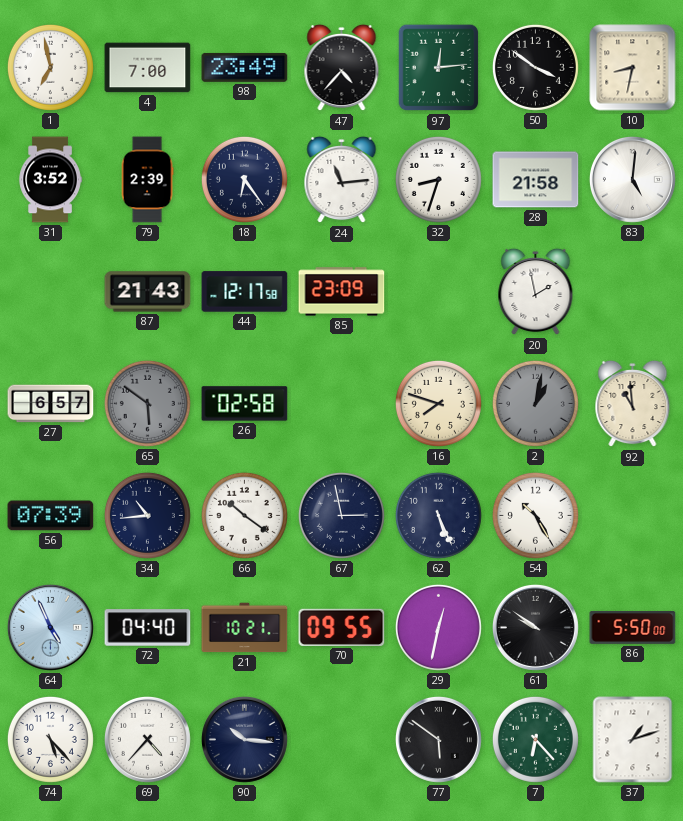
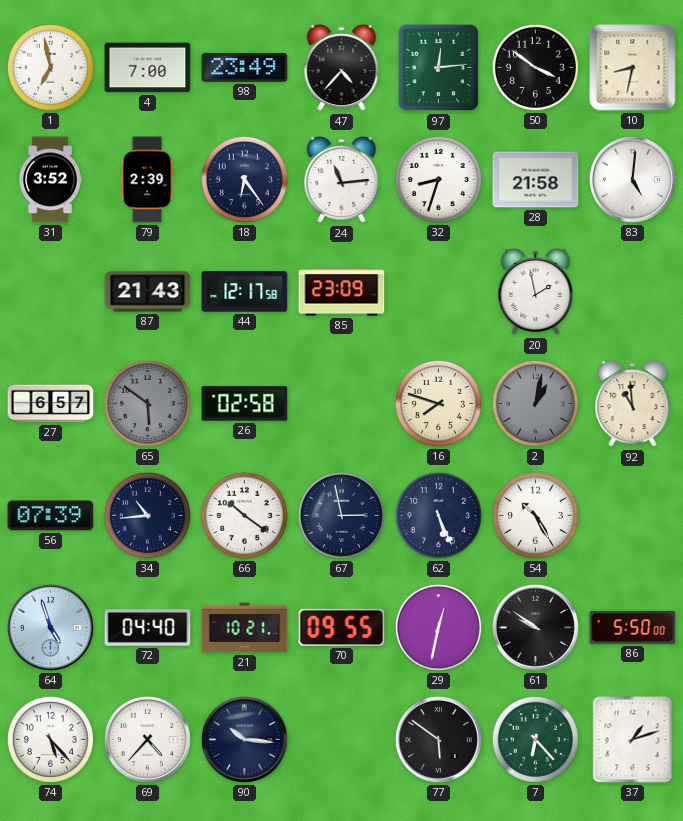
64: 4:56 -> 4:57 (50, 627)
